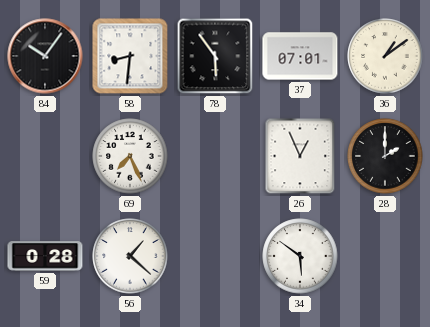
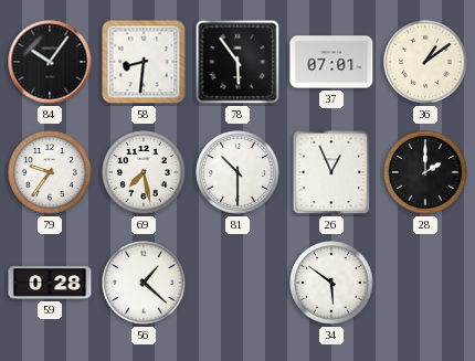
79: none -> 9:36 (50, 172)
69: 7:26 -> 7:28 (144, 172)
81: none -> 10:30 (237, 172)
